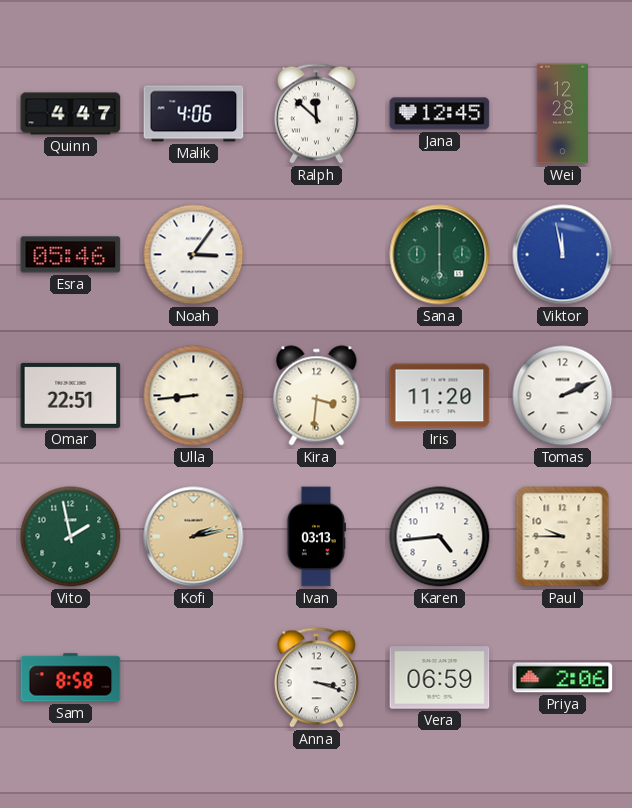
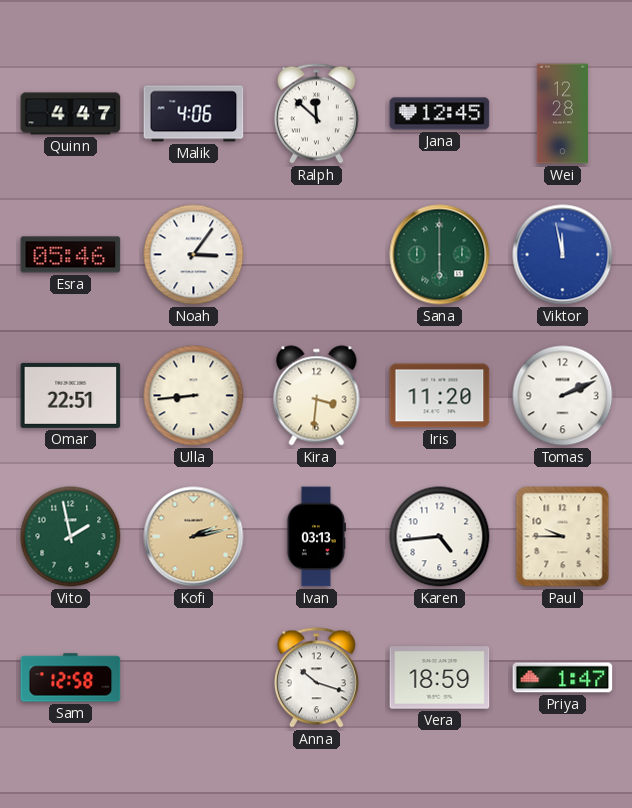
Sam: 8:58 -> 12:58 (71, 678)
Anna: 3:18 -> 10:18 (316, 678)
Vera: 06:59 -> 18:59 (440, 678)
Priya: 2:06 -> 1:47 (563, 678)
